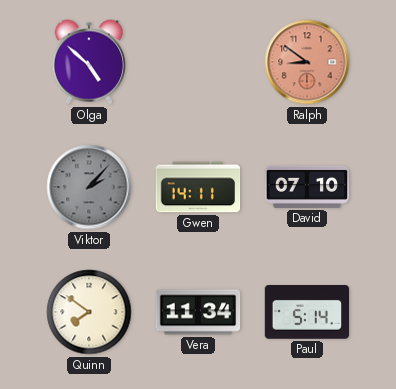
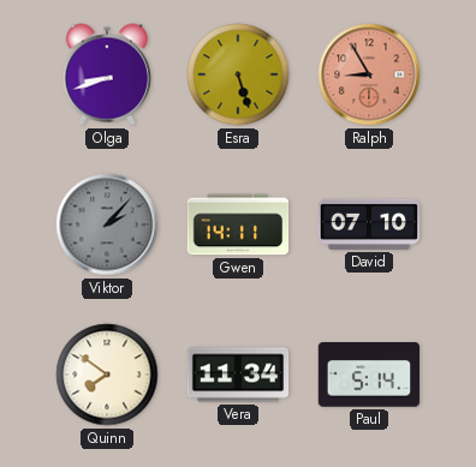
Olga: 4:52 -> 8:42 (106, 74)
Esra: none -> 5:27 (238, 74)
Ralph: 8:51 -> 8:55 (369, 74)
